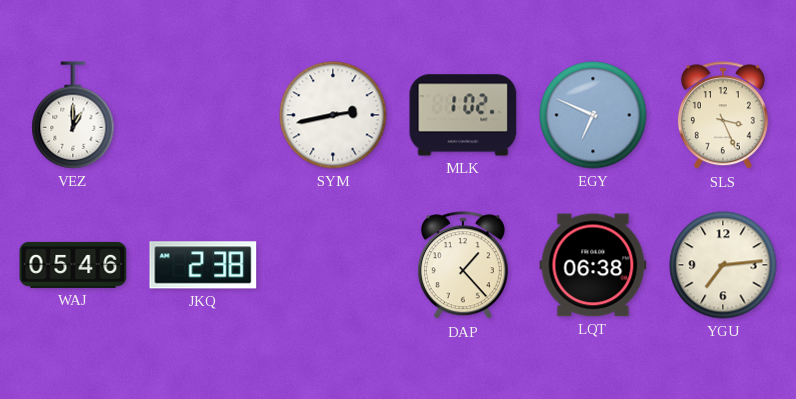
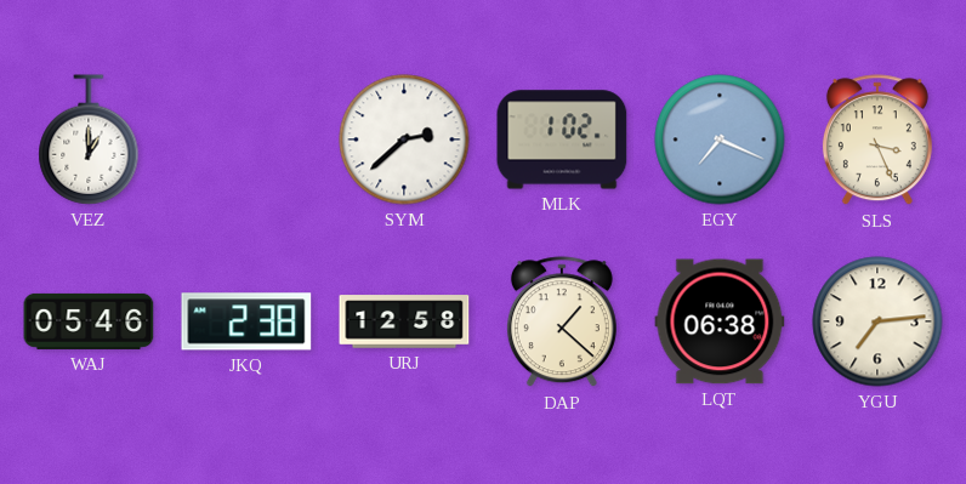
SYM: 2:43 -> 2:38 (404, 139)
EGY: 6:49 -> 7:19 (720, 139)
URJ: none -> 12:58 (404, 321)
DAP: 1:23 -> 1:22 (562, 323)
